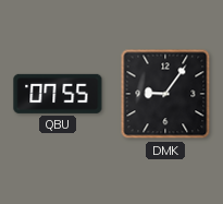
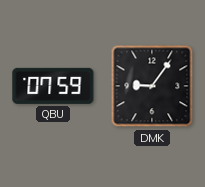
QBU: 07:55 -> 07:59 (53, 86)
